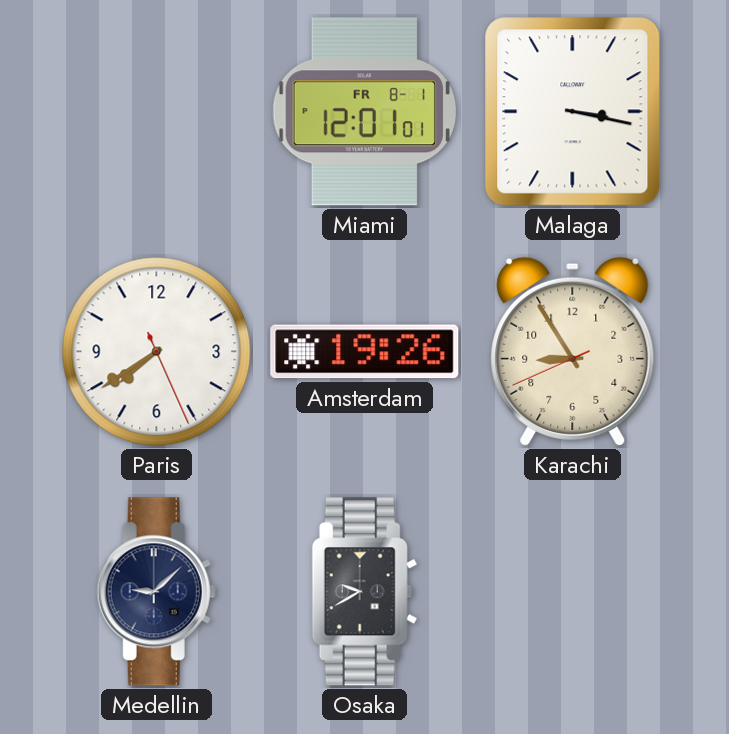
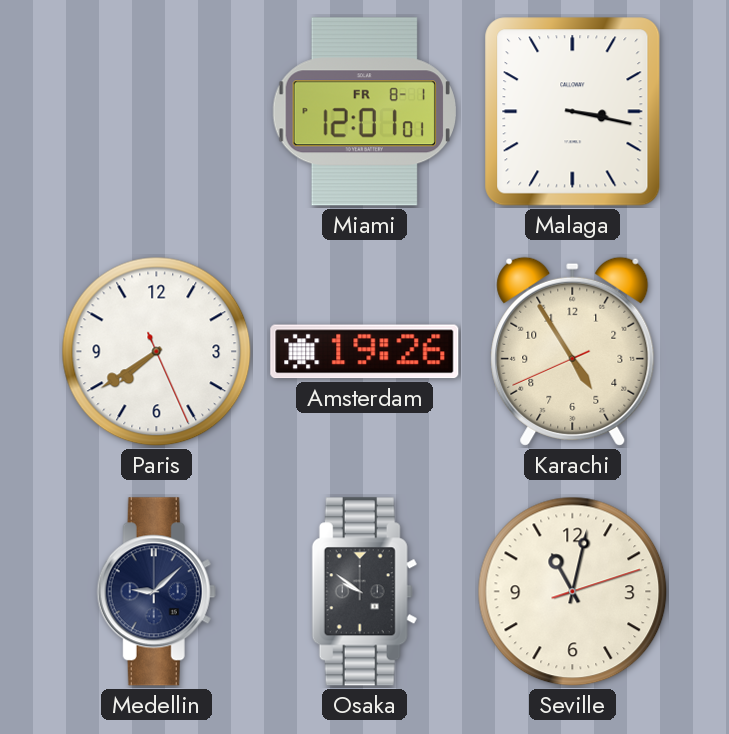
Karachi: 8:54 -> 4:54 (573, 351)
Osaka: 9:40 -> 9:51 (364, 592)
Seville: none -> 11:02 (573, 592)
